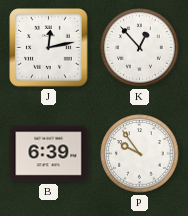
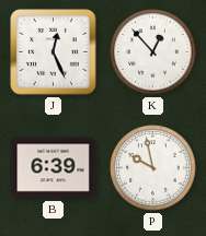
J: 12:13 -> 12:26 (54, 52)
P: 9:54 -> 9:58 (153, 168)
